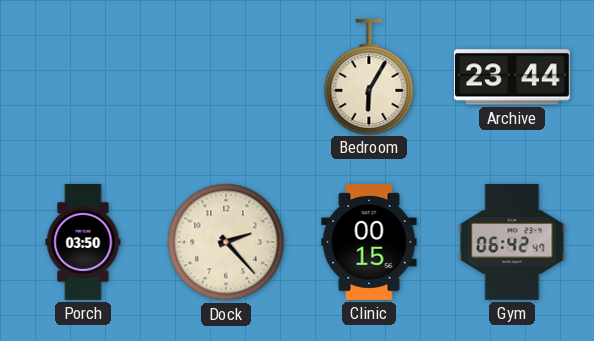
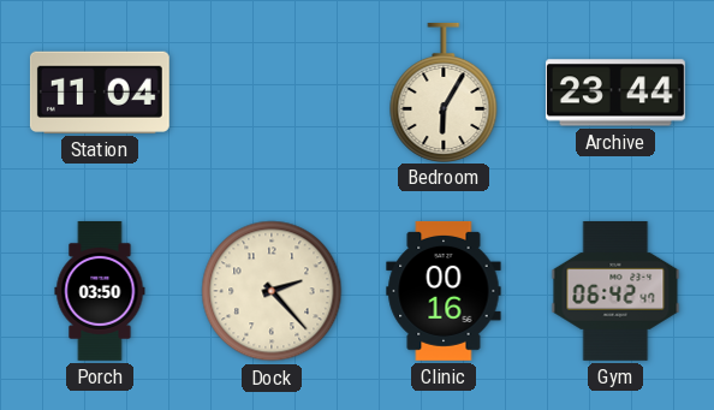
Station: none -> 11:04 (100, 93)
Clinic: 00:15 -> 00:16 (444, 291)
